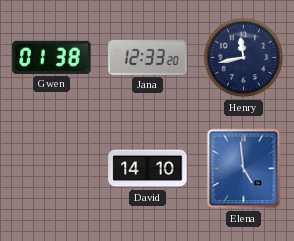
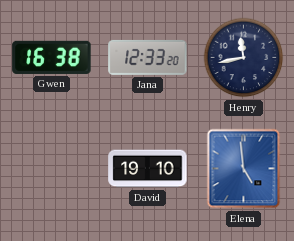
Gwen: 01:38 -> 16:38 (52, 57)
David: 14:10 -> 19:10 (148, 169)
